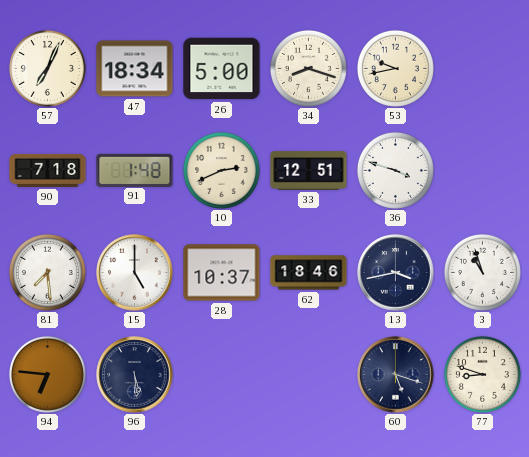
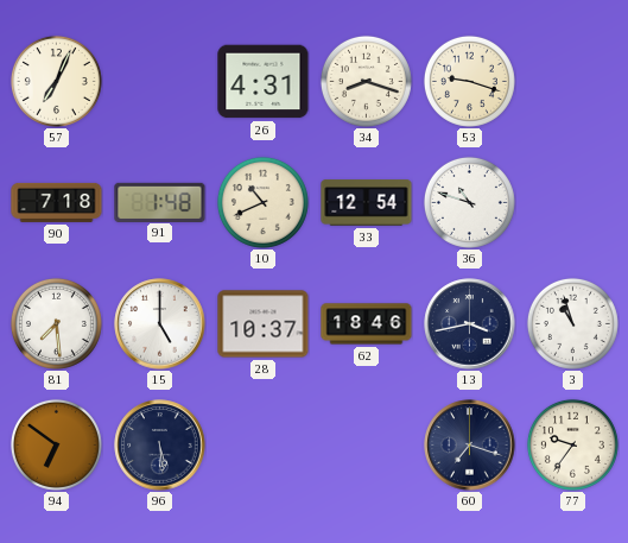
47: 18:34 -> none (135, 69)
26: 5:00 -> 4:31 (264, 82)
53: 9:43 -> 9:18 (469, 81)
10: 2:41 -> 10:41 (262, 202)
33: 12:51 -> 12:54 (367, 203)
36: 3:48 -> 10:48 (469, 202)
94: 6:46 -> 6:51 (56, 444)
60: 5:18 -> 7:18 (470, 446)
77: 8:48 -> 9:36 (572, 444)
